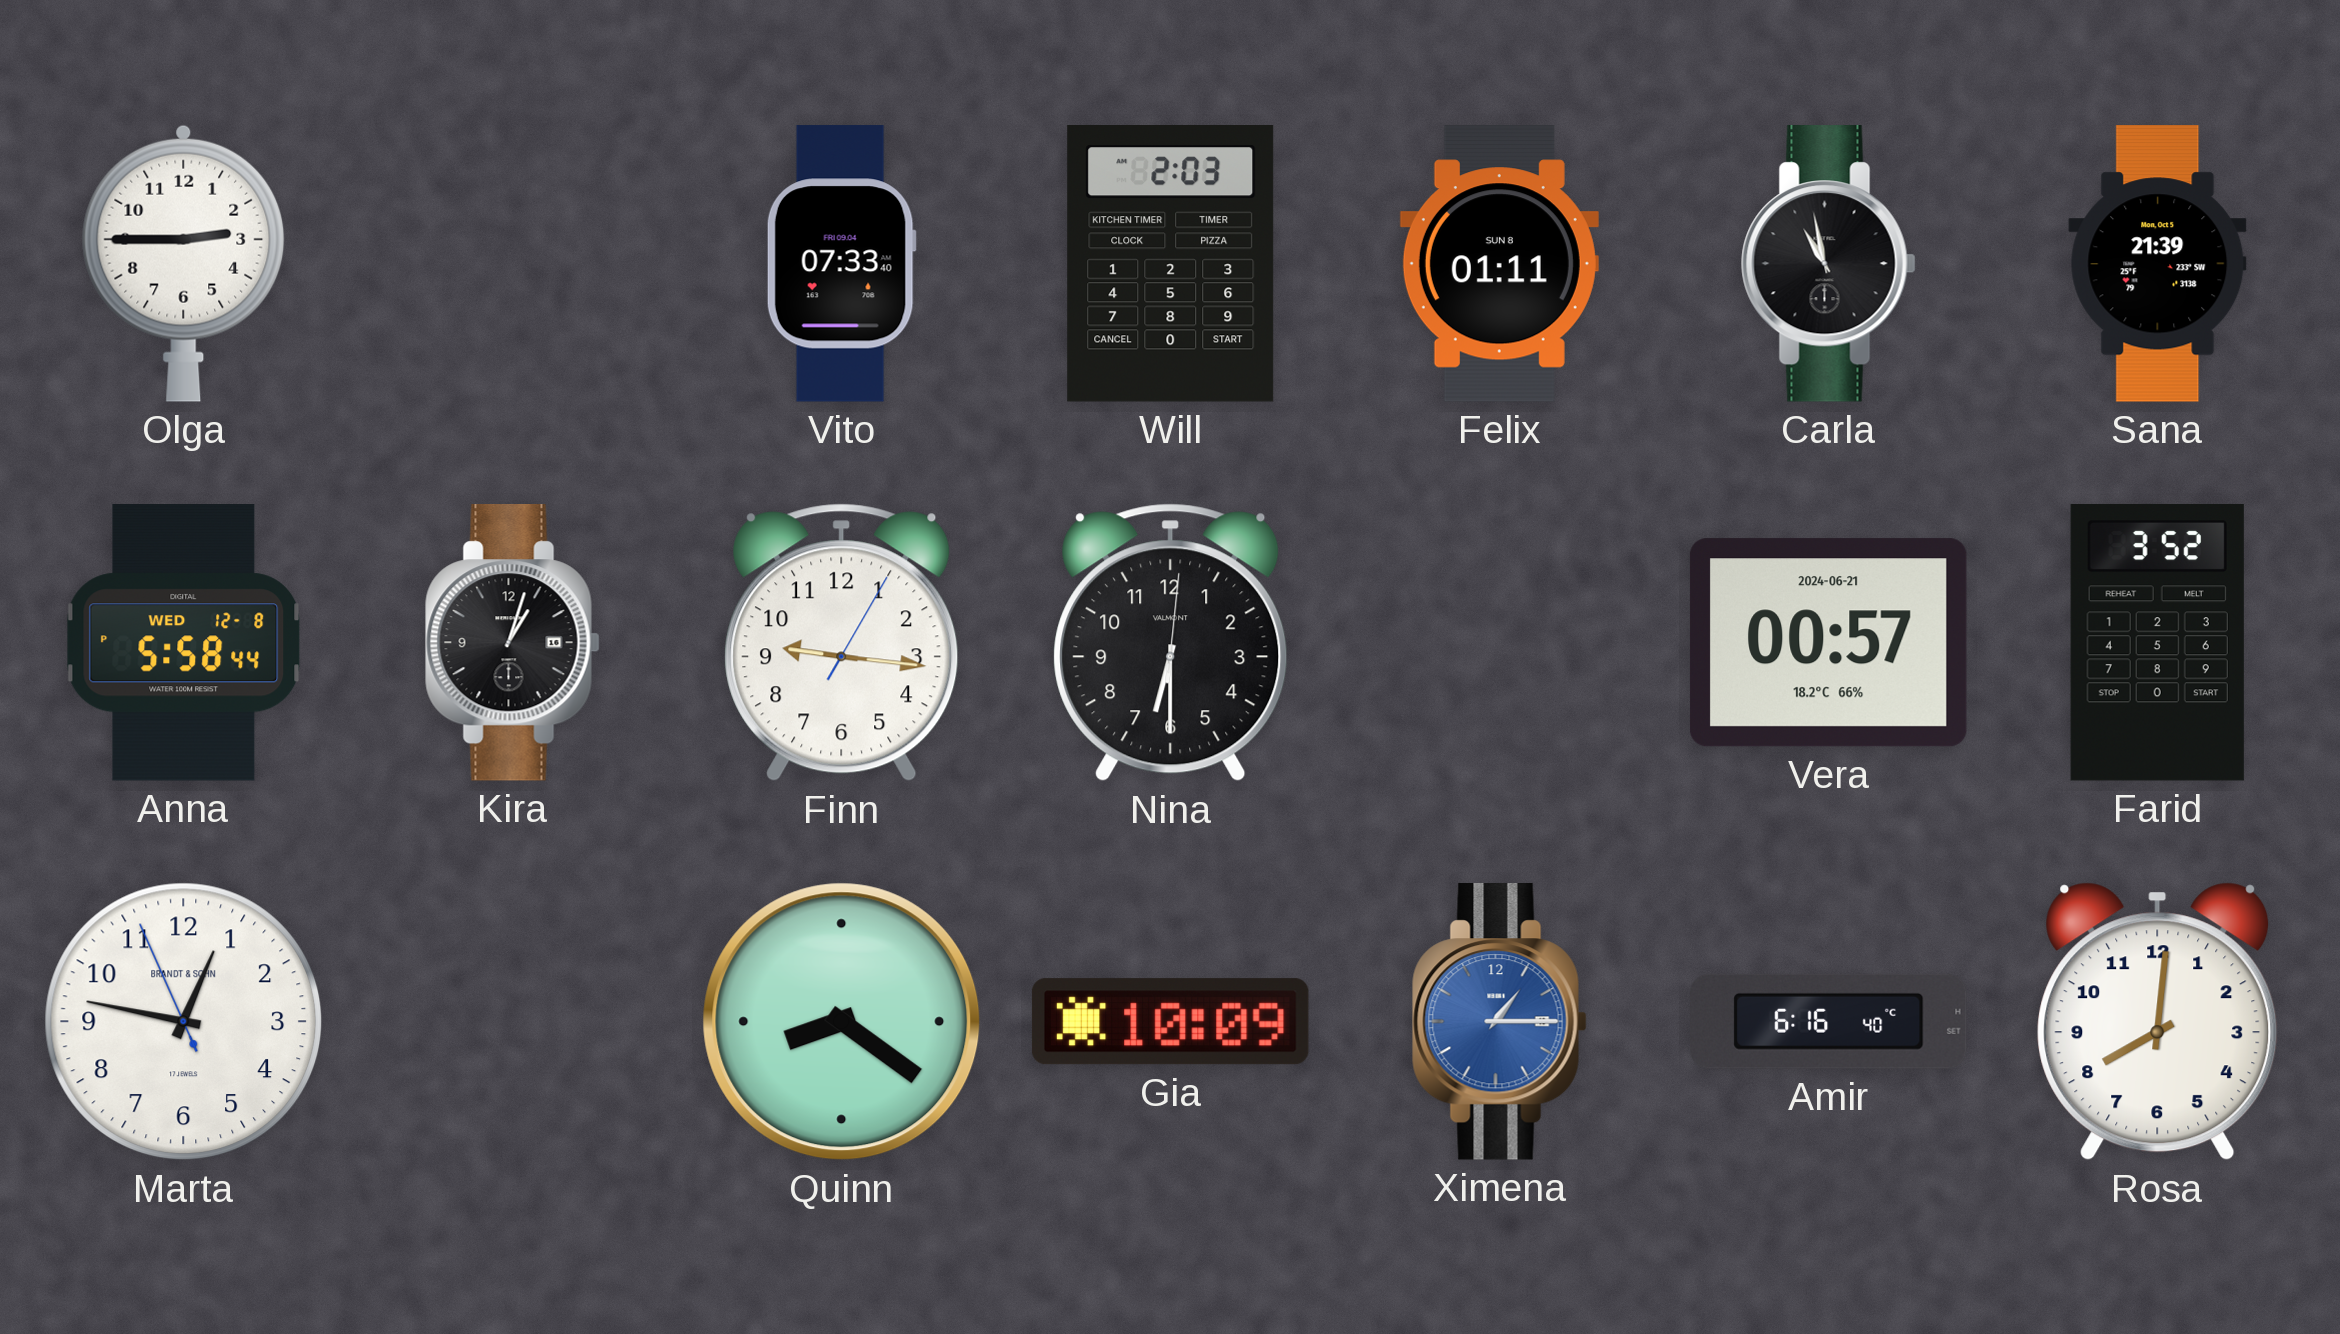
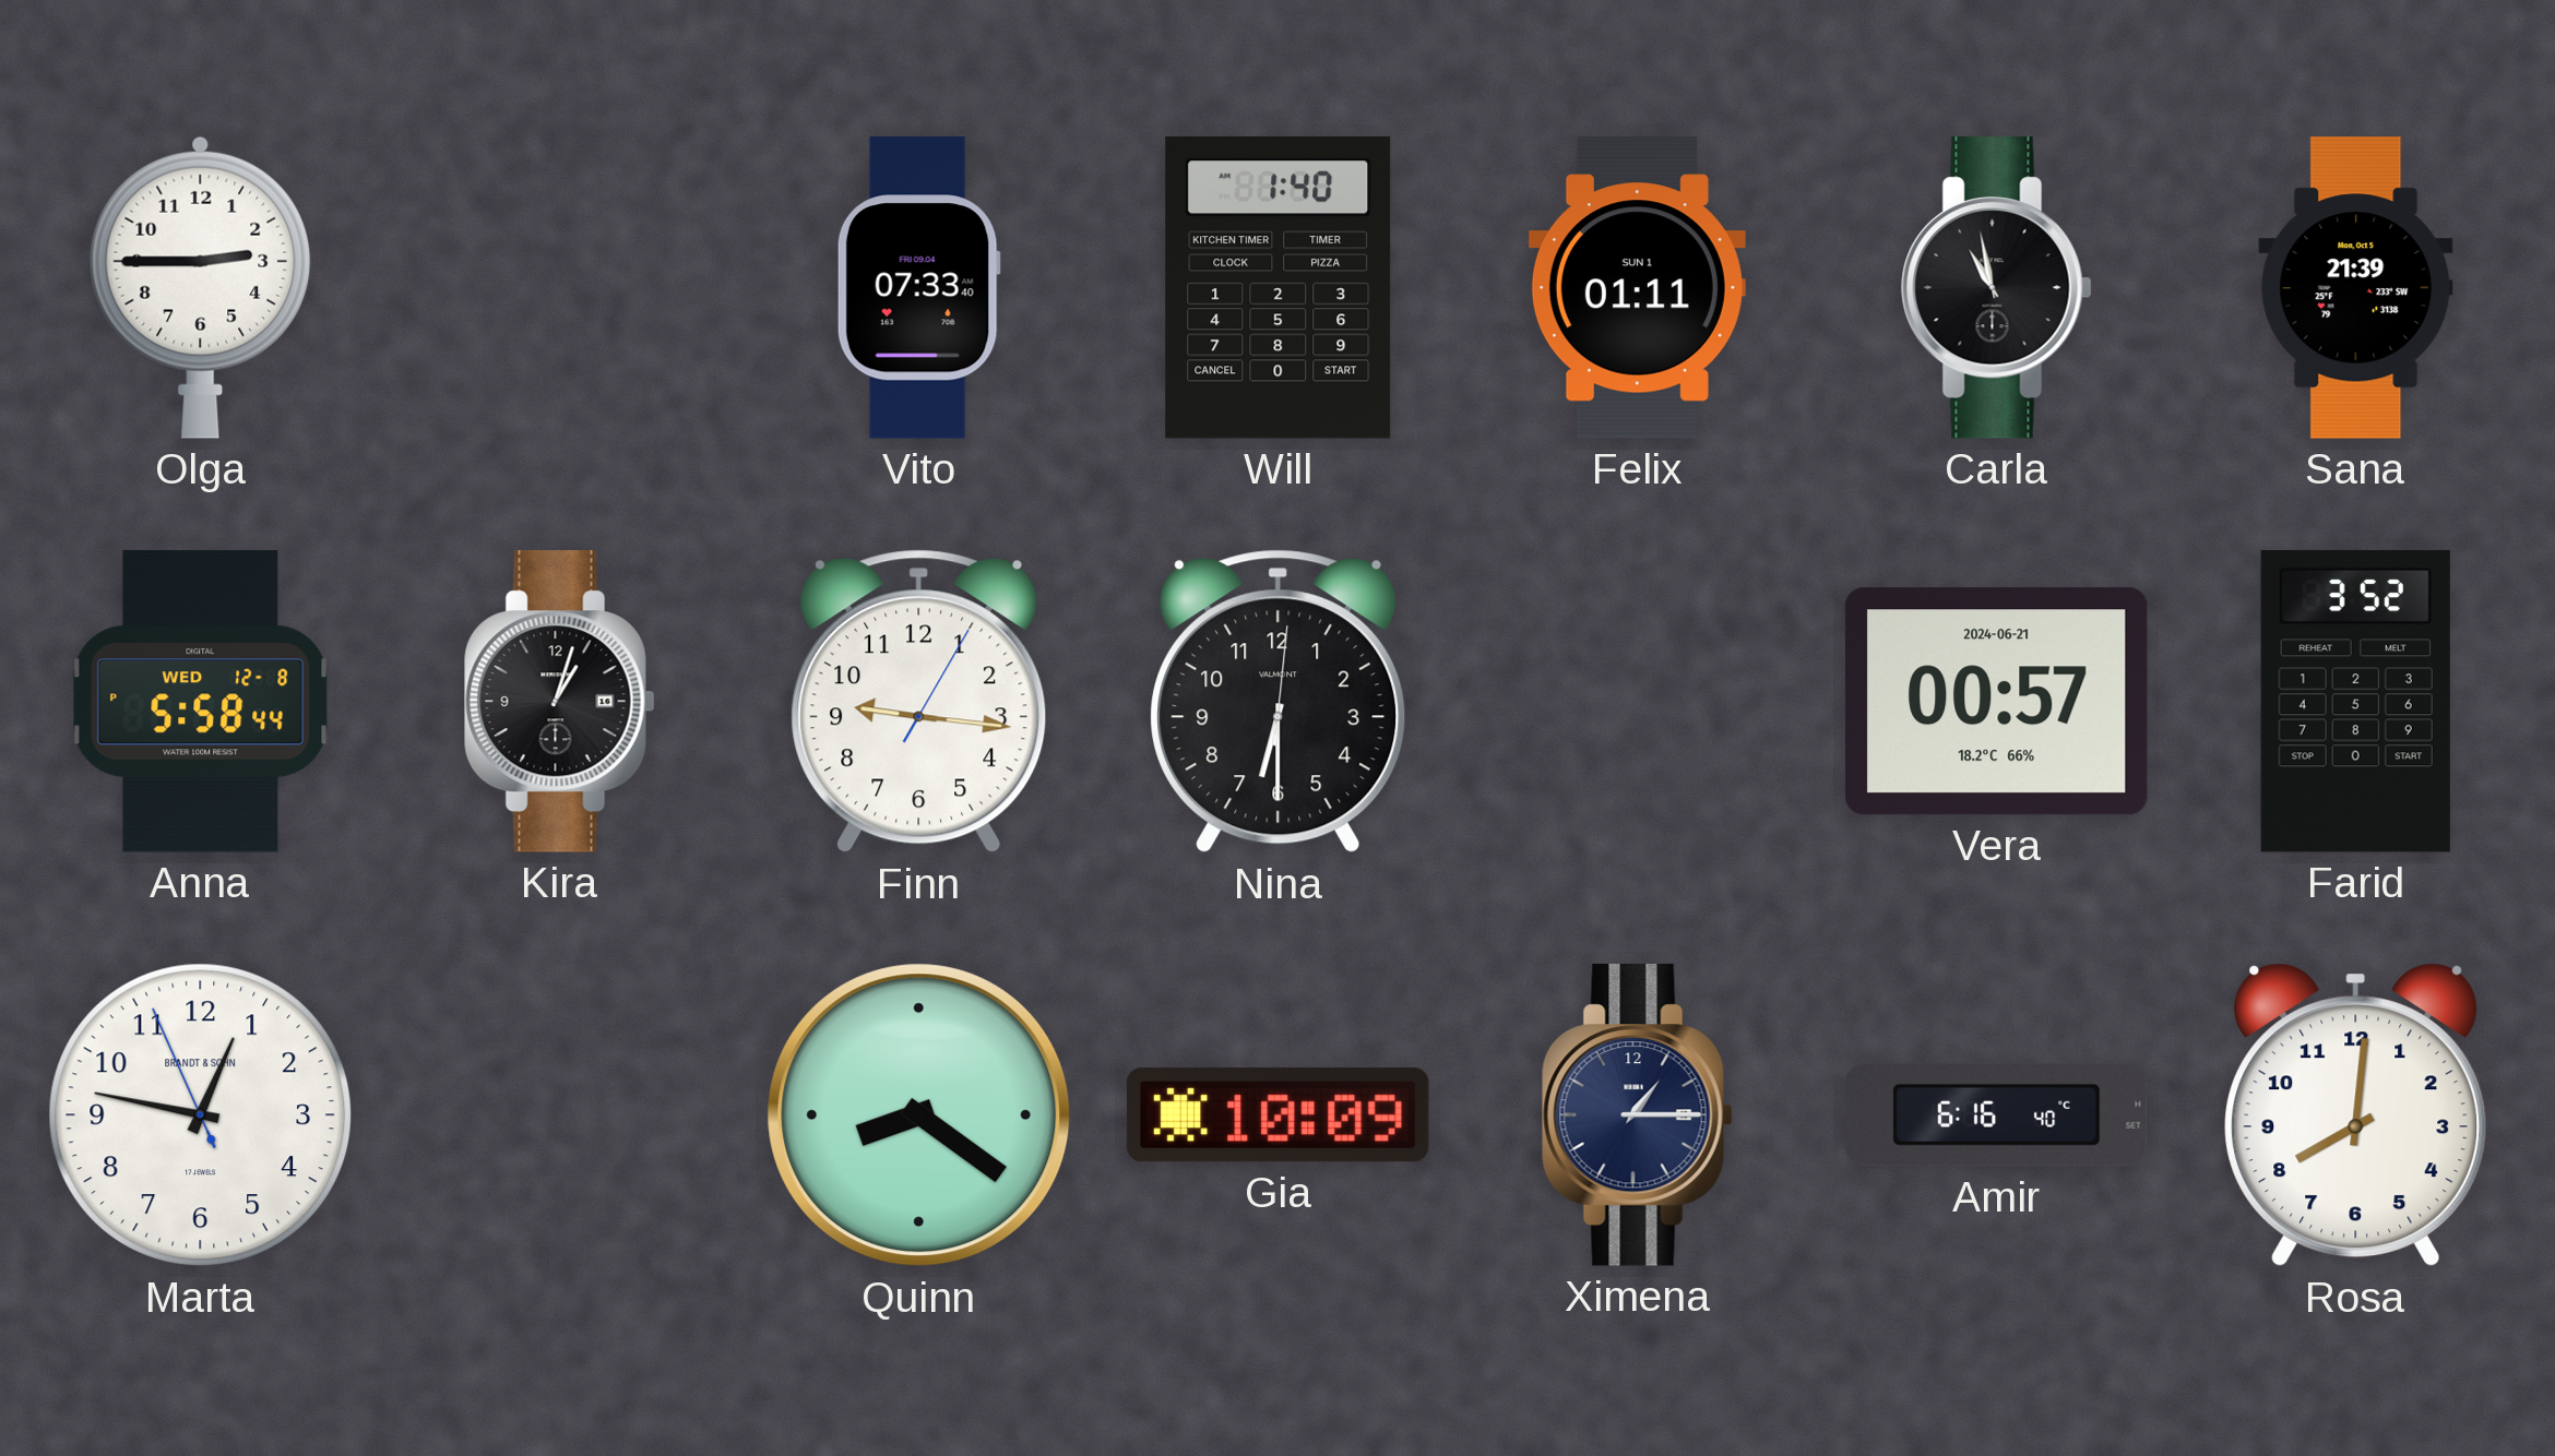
Will: 2:03 -> 1:40 (1279, 288)
Felix date: SUN 8 -> SUN 1 (1637, 288)
Ximena dial: blue -> navy (1637, 1115)
